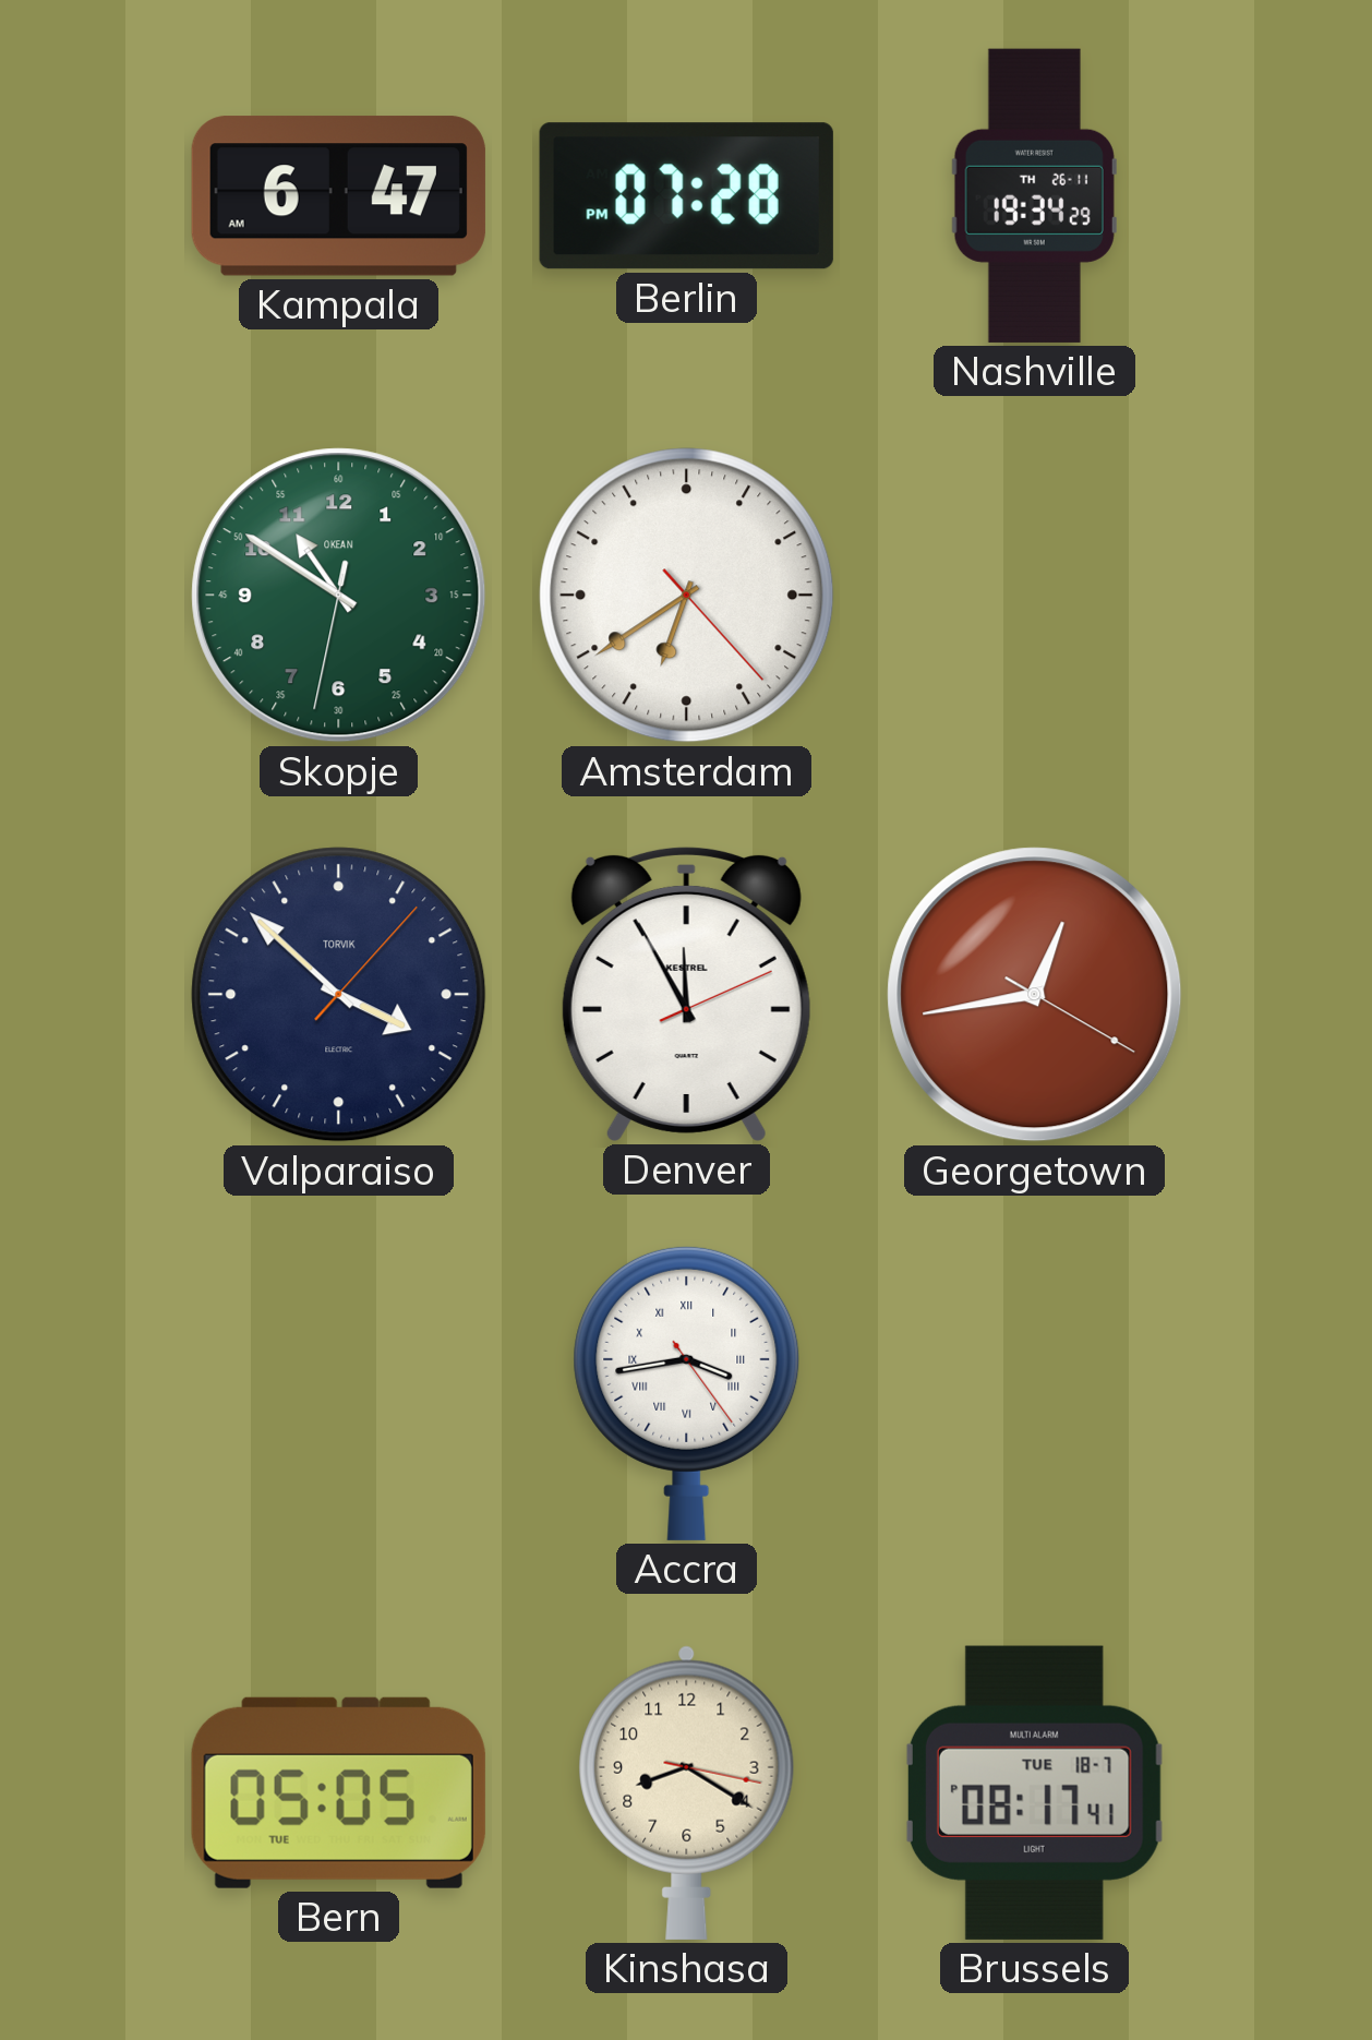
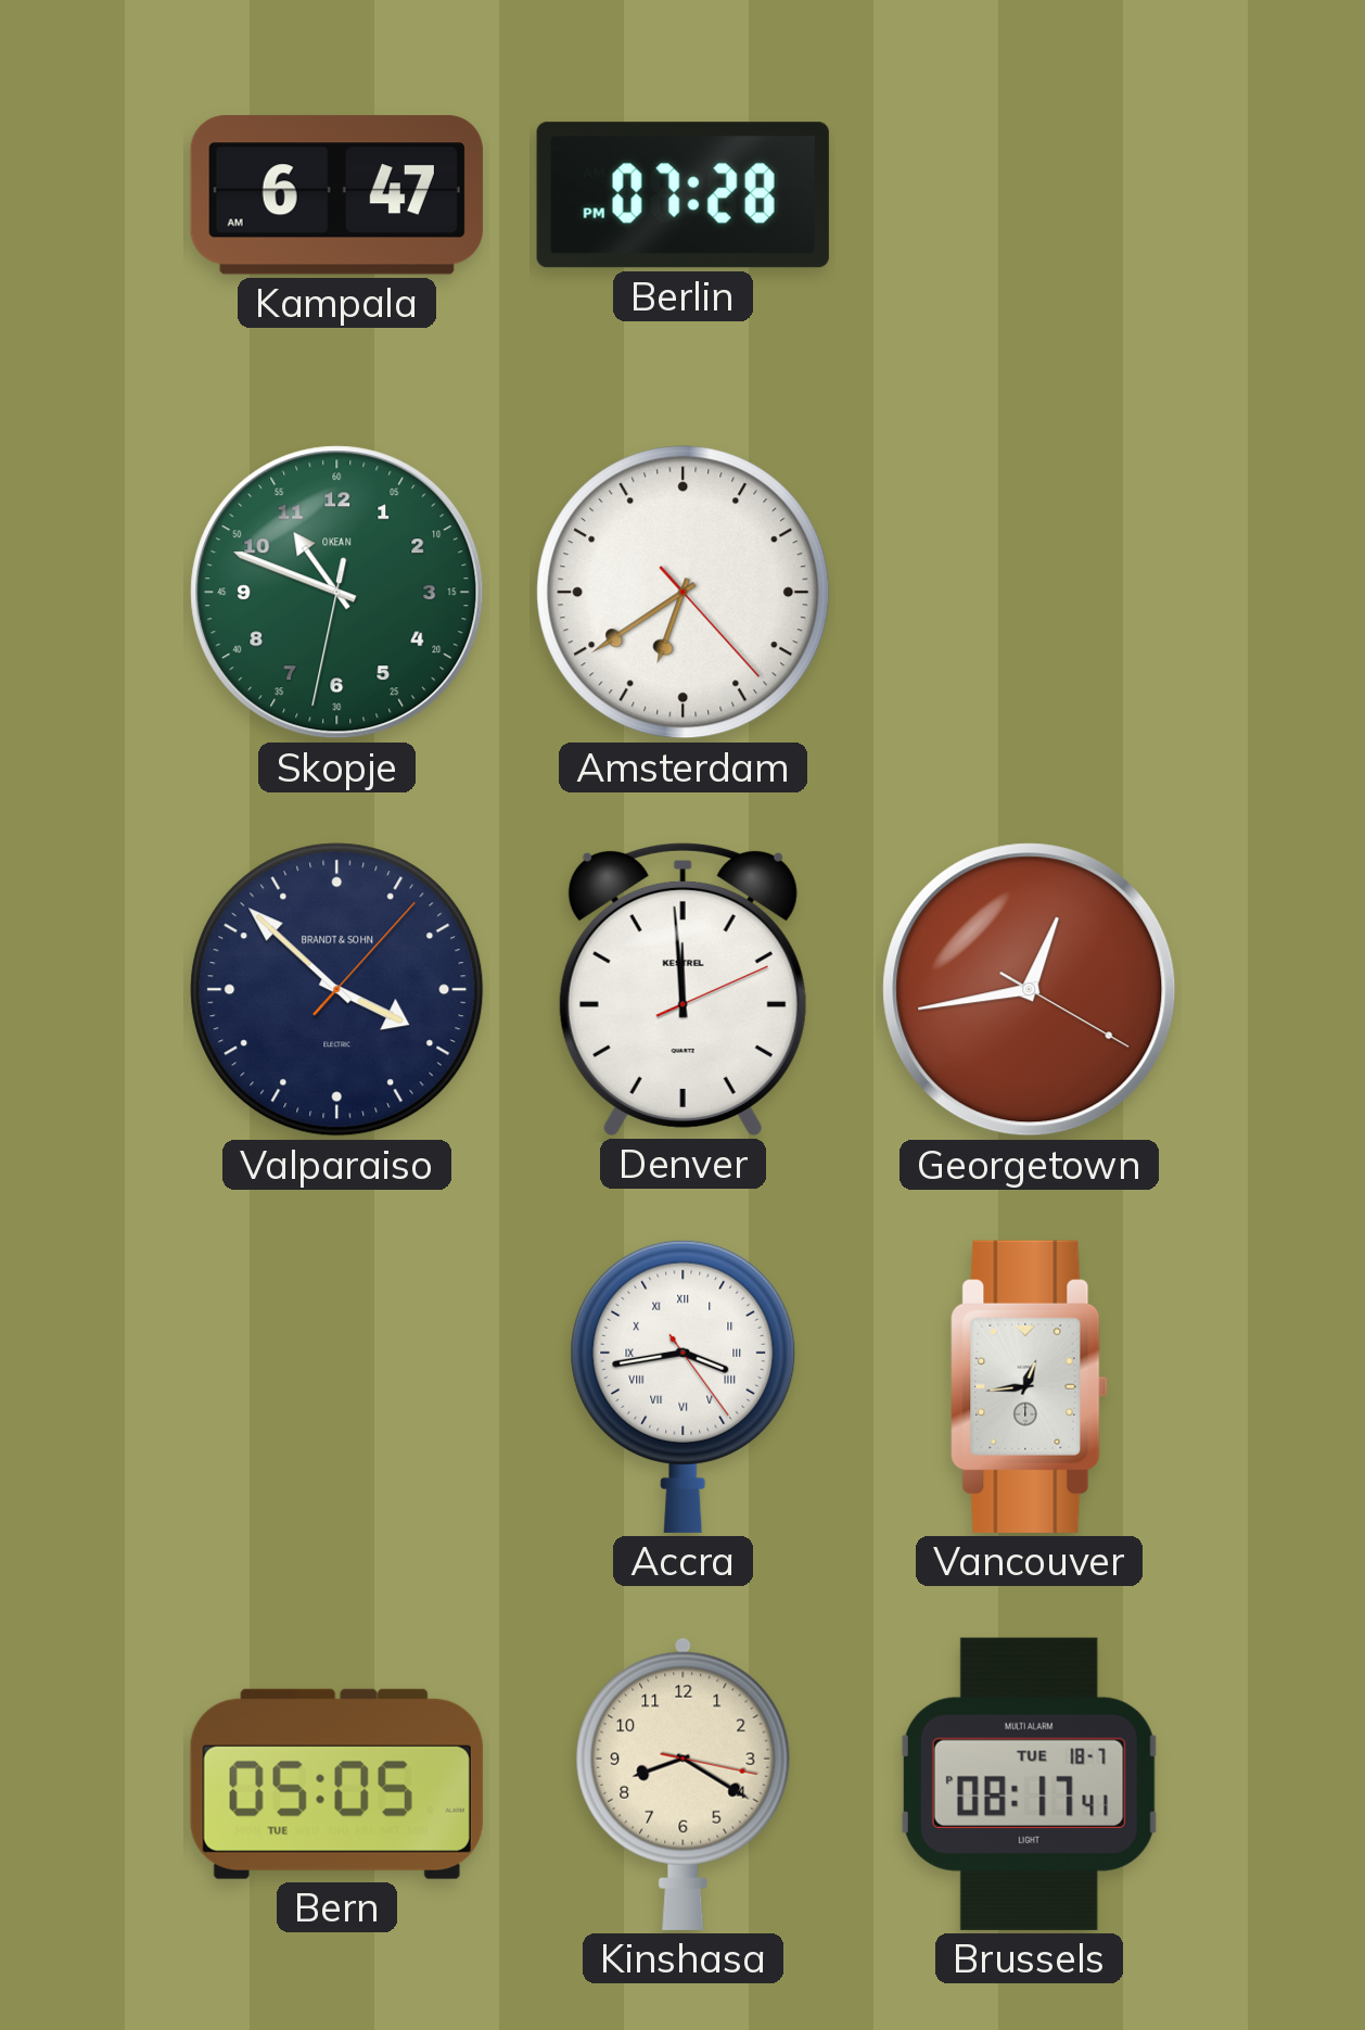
Nashville: 19:34 -> none (1034, 195)
Skopje: 10:50 -> 10:48 (337, 593)
Valparaiso brand: TORVIK -> BRANDT & SOHN (337, 990)
Denver: 11:55 -> 11:59 (682, 989)
Vancouver: none -> 12:44 (1030, 1386)
